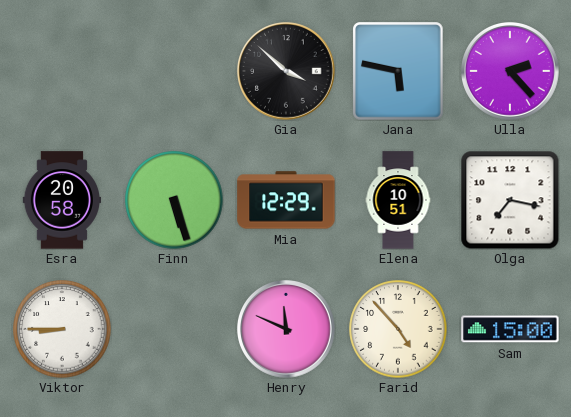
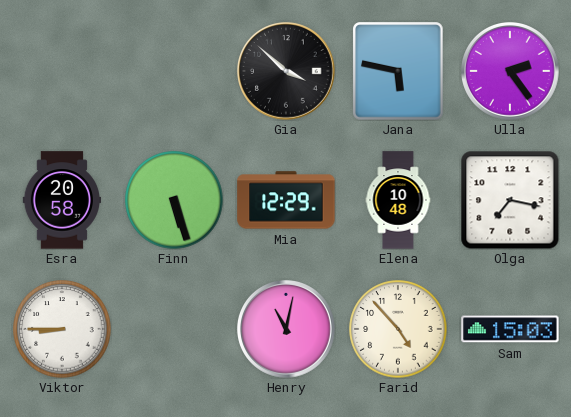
Ulla: 2:23 -> 2:24 (511, 72)
Elena: 10:51 -> 10:48 (398, 200)
Henry: 11:49 -> 11:02 (287, 330)
Sam: 15:00 -> 15:03 (510, 329)
